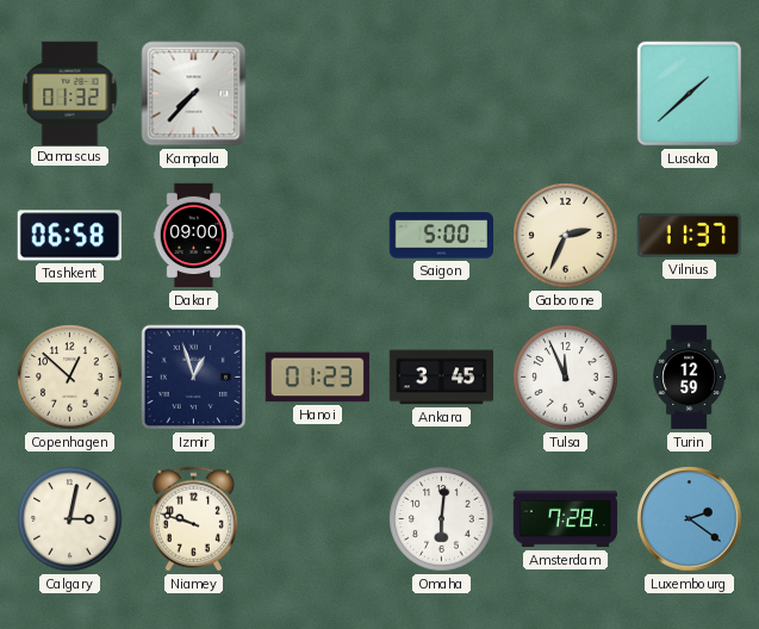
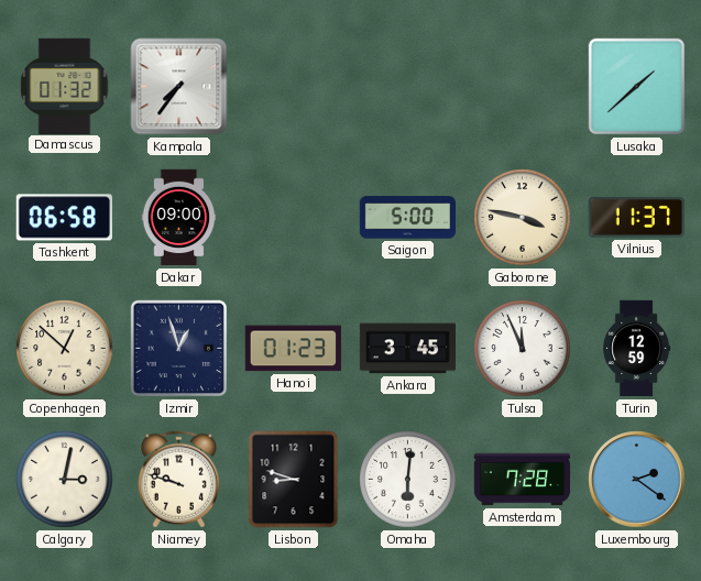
Kampala: 7:37 -> 7:36 (179, 87)
Gaborone: 2:34 -> 3:47 (523, 218)
Lisbon: none -> 8:48 (294, 480)
